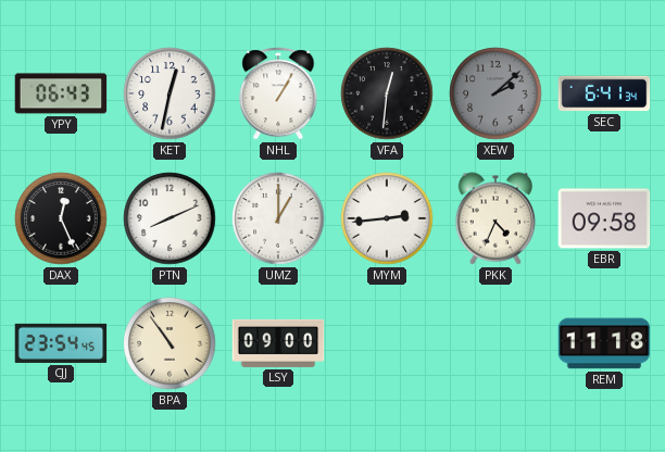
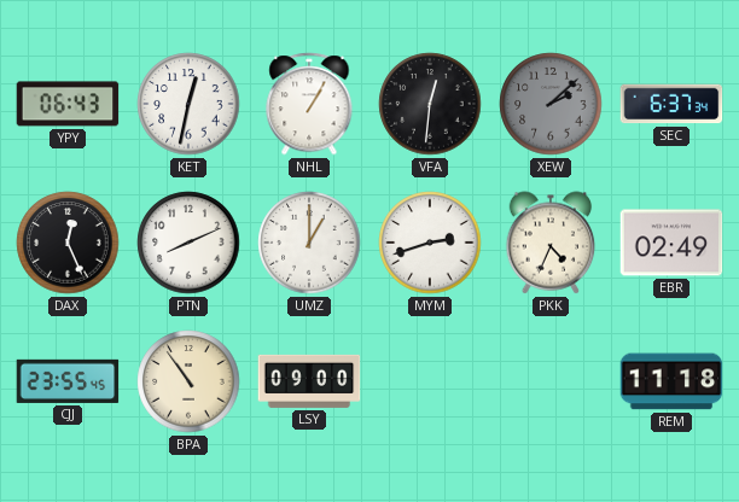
SEC: 6:41 -> 6:37 (671, 104)
MYM: 2:44 -> 2:42 (430, 243)
EBR: 09:58 -> 02:49 (671, 243)
CJJ: 23:54 -> 23:55 (68, 381)
